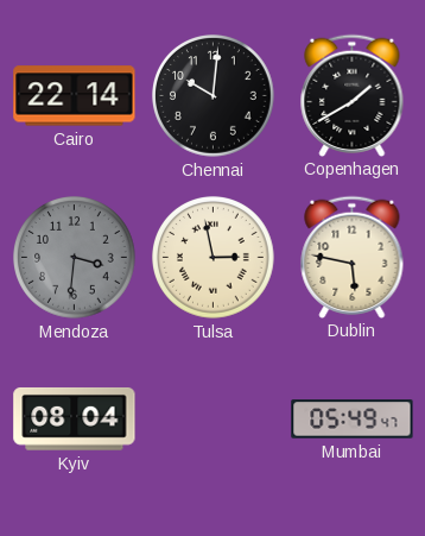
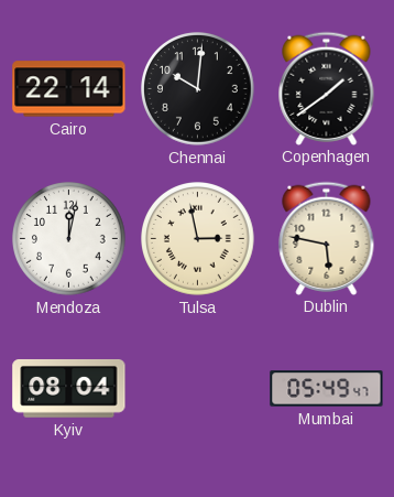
Copenhagen: 1:40 -> 1:39 (327, 88)
Mendoza: 3:31 -> 12:02 (69, 239)
Mendoza dial: grey -> white (69, 239)
